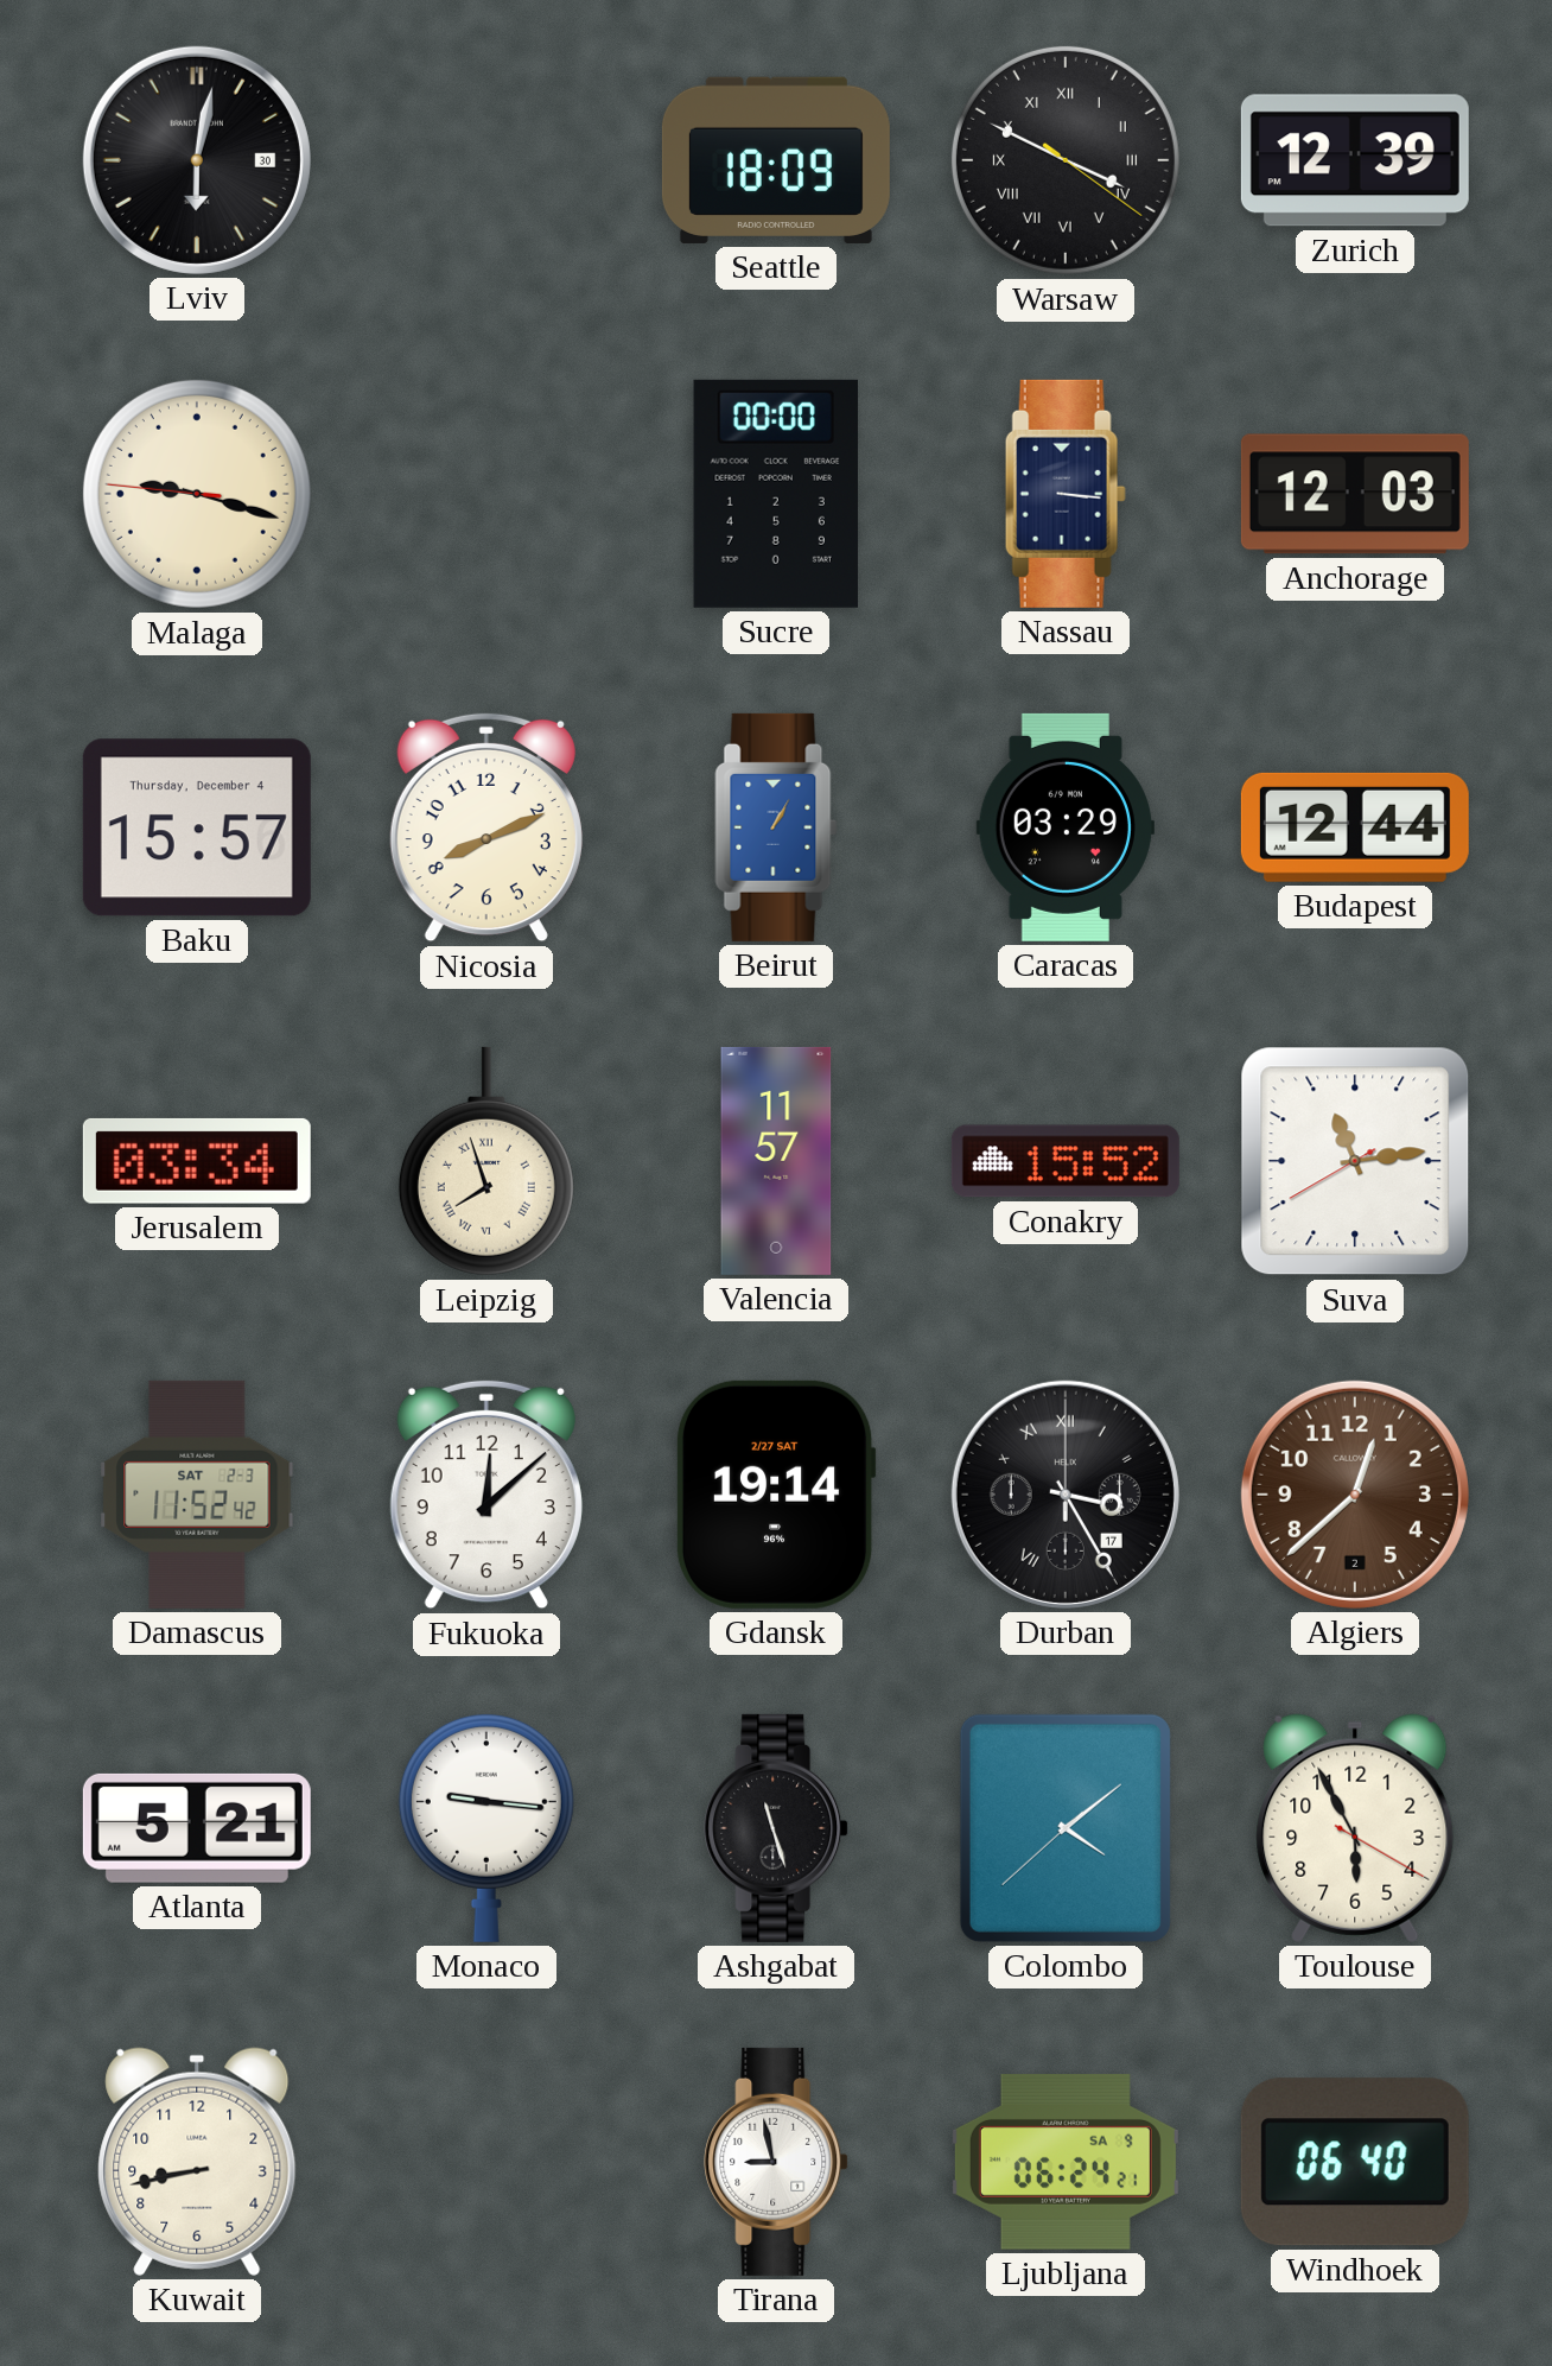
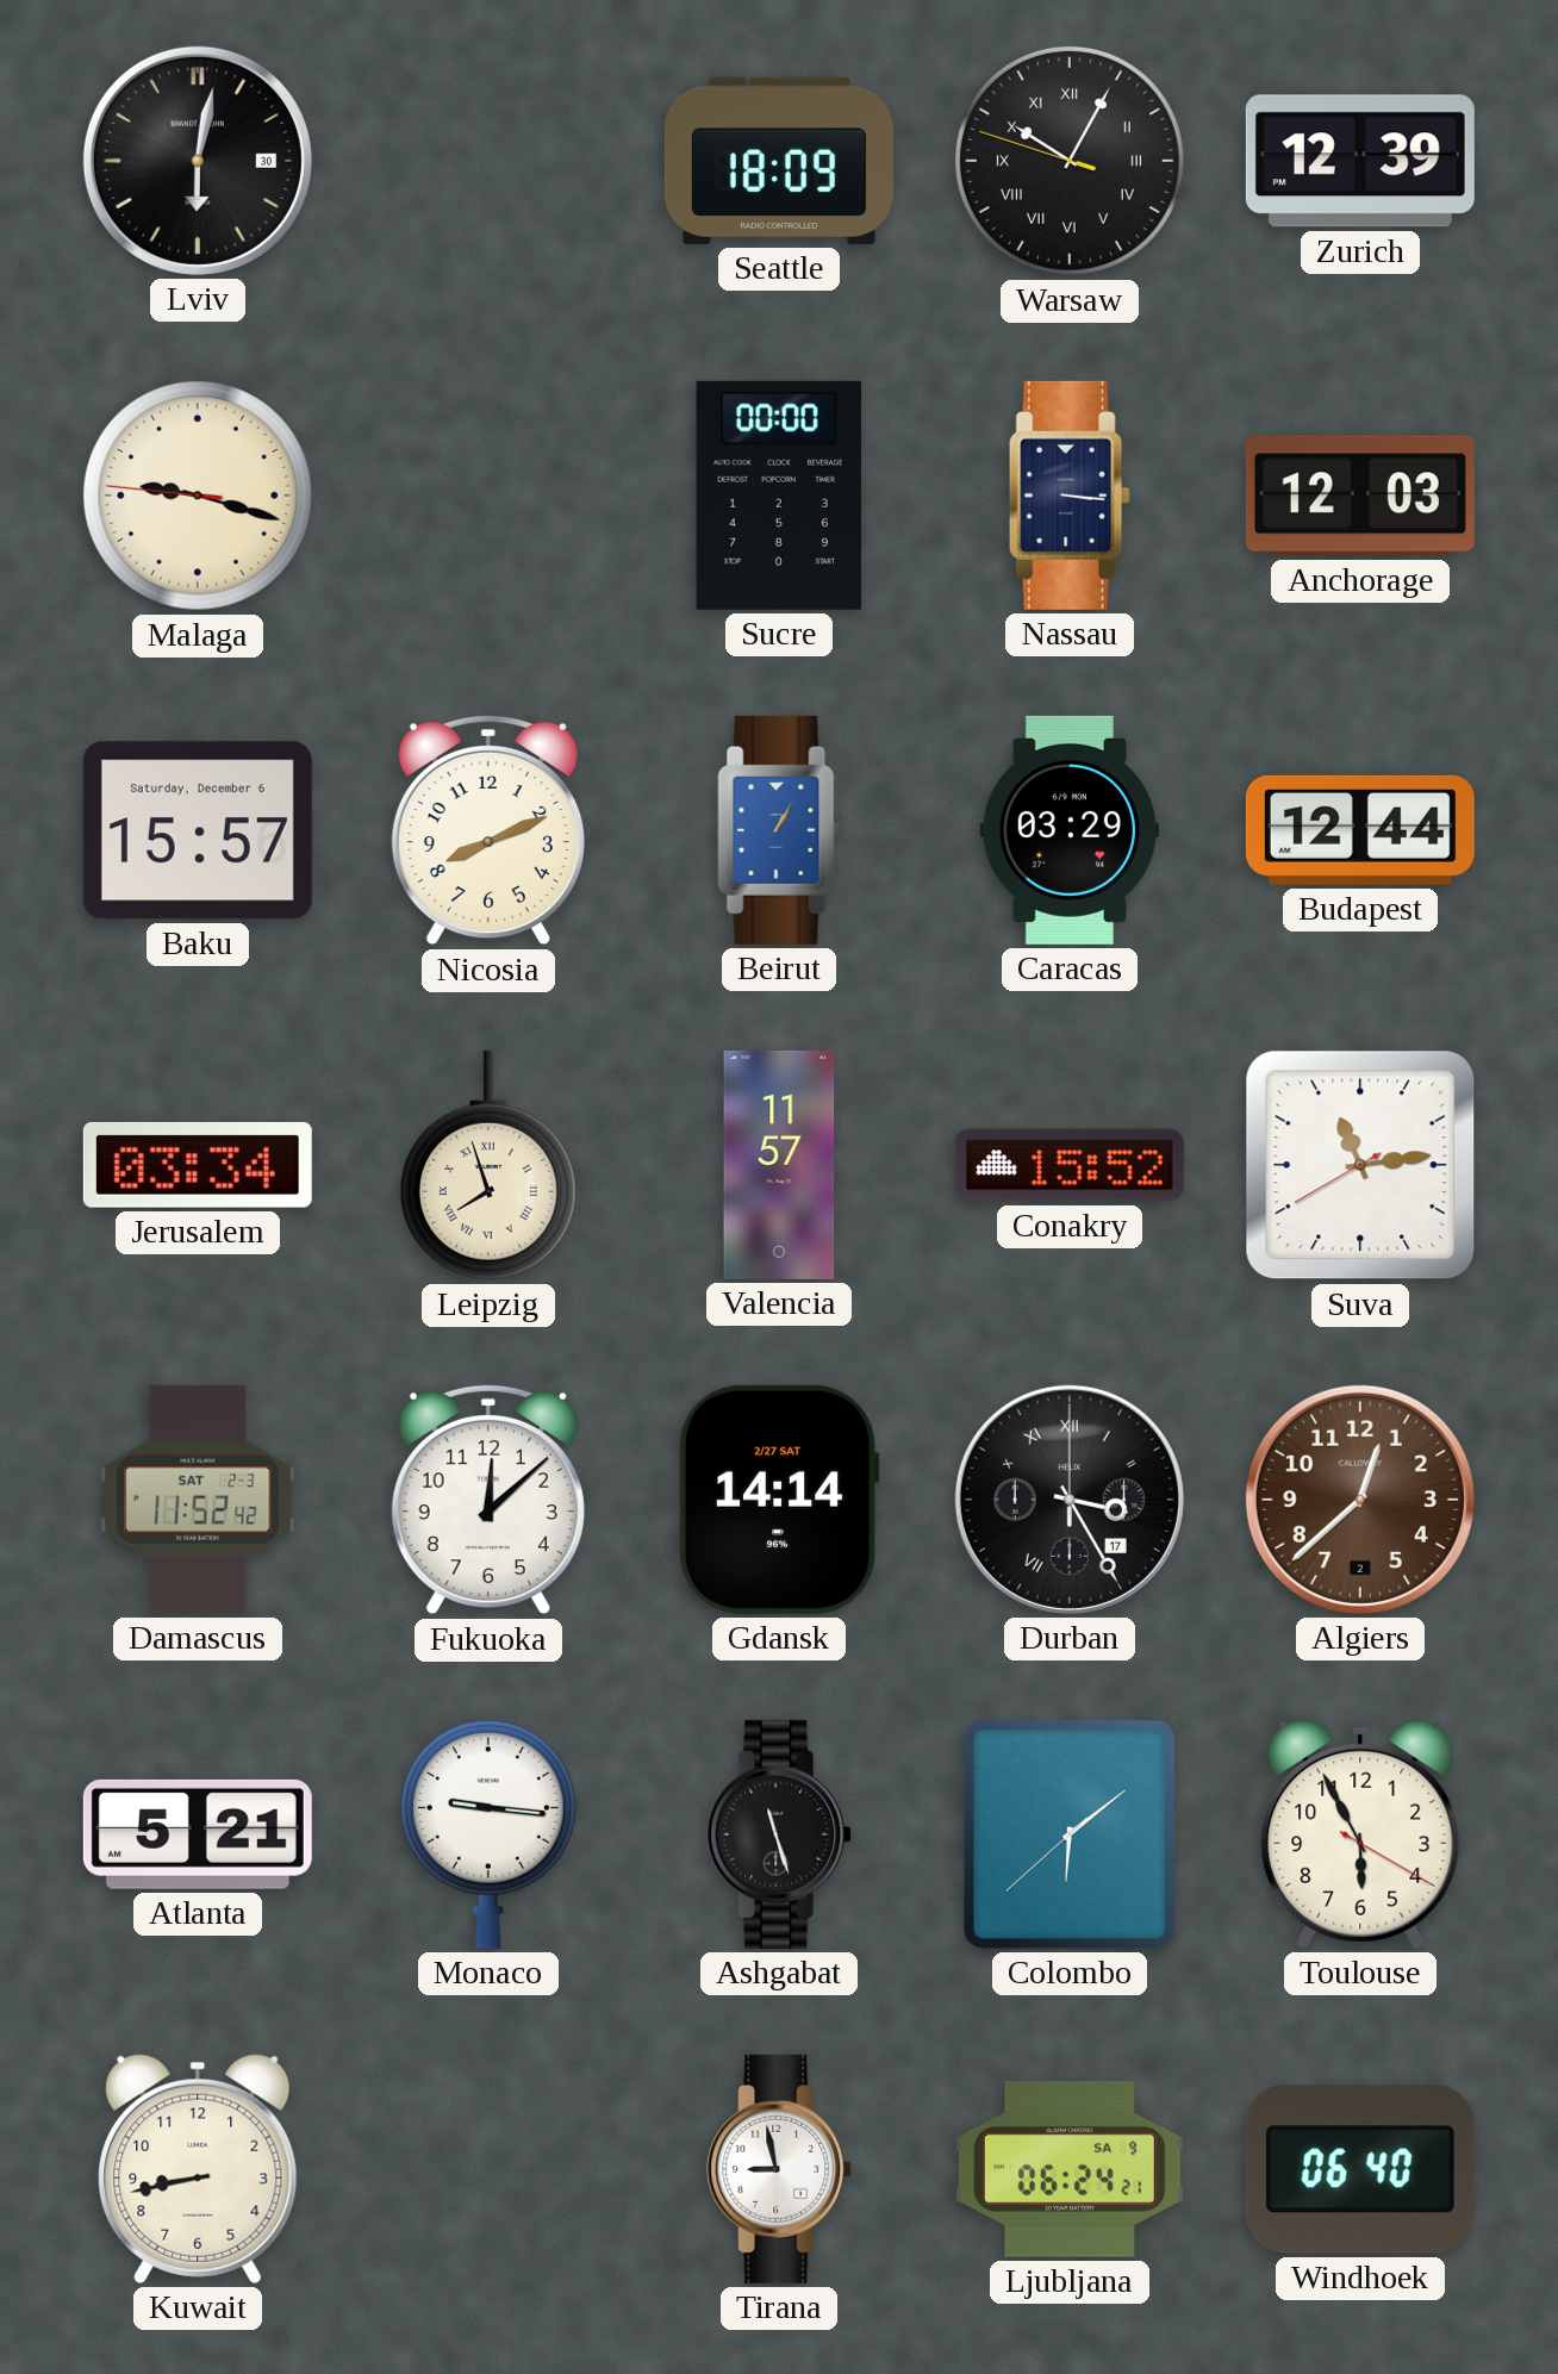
Warsaw: 3:49 -> 10:04 (1070, 161)
Baku date: Thursday, December 4 -> Saturday, December 6 (198, 830)
Gdansk: 19:14 -> 14:14 (779, 1500)
Colombo: 4:08 -> 6:08 (1070, 1834)
